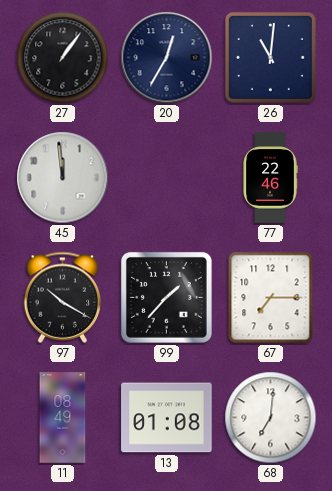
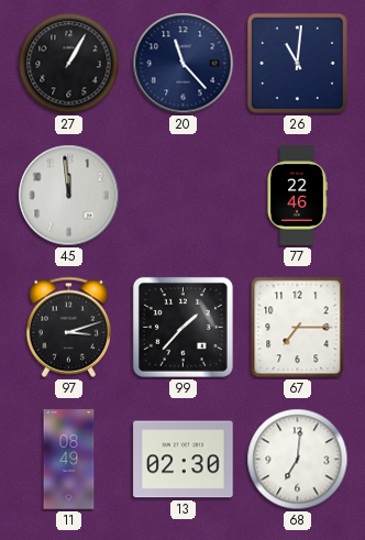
27: 1:06 -> 1:05 (69, 64)
20: 12:35 -> 11:23 (184, 64)
97: 10:20 -> 3:12 (69, 327)
13: 01:08 -> 02:30 (184, 460)
